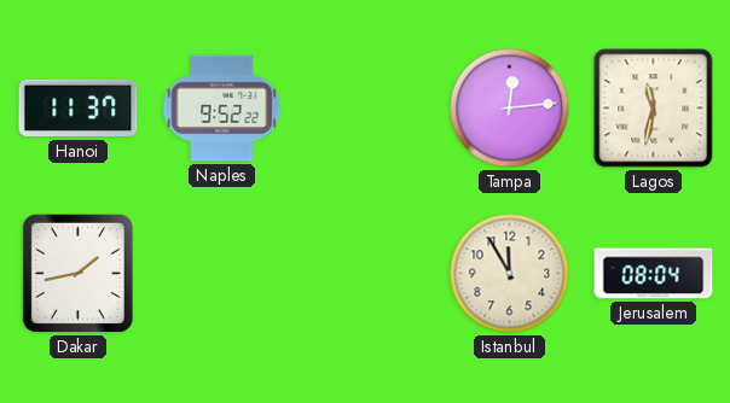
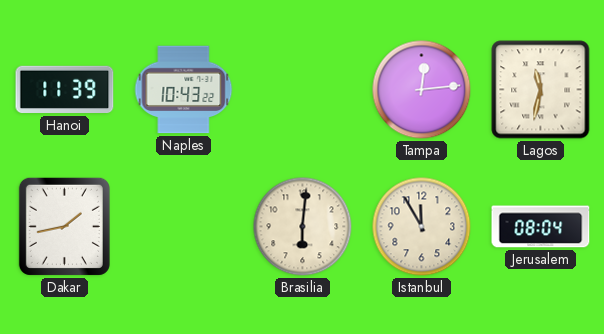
Hanoi: 11:37 -> 11:39 (65, 90)
Naples: 9:52 -> 10:43 (184, 90)
Brasilia: none -> 6:01 (303, 227)
